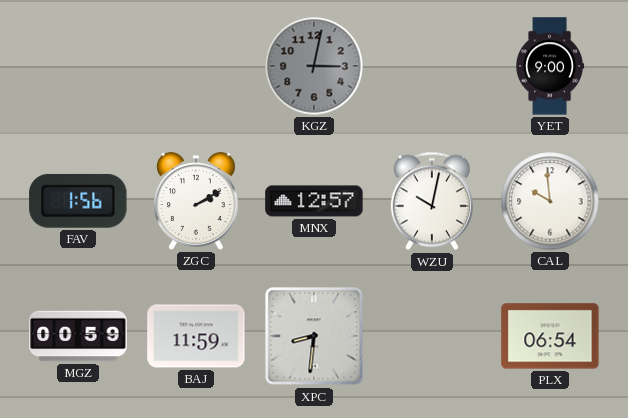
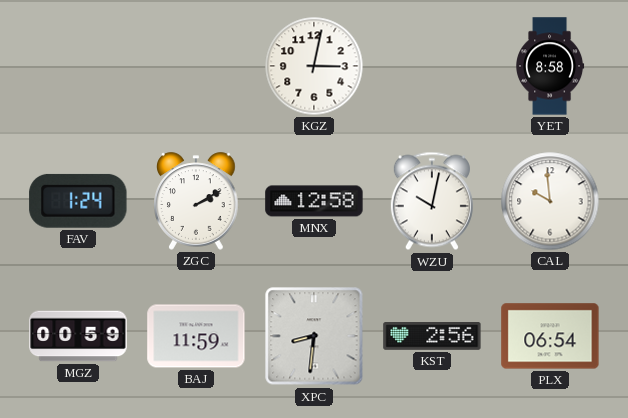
KGZ dial: grey -> white (314, 66)
YET: 9:00 -> 8:58 (551, 66)
FAV: 1:56 -> 1:24 (78, 201)
MNX: 12:57 -> 12:58 (314, 201)
KST: none -> 2:56 (432, 337)
